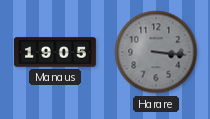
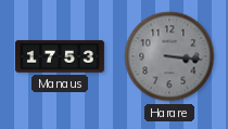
Manaus: 19:05 -> 17:53 (60, 56)
